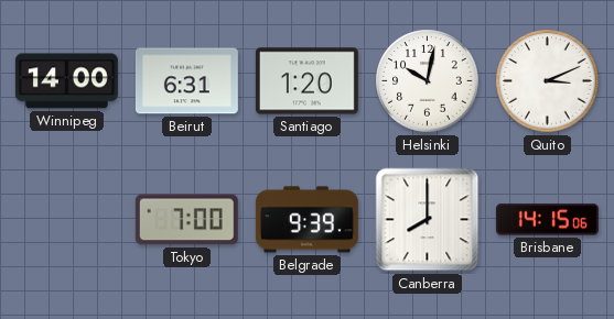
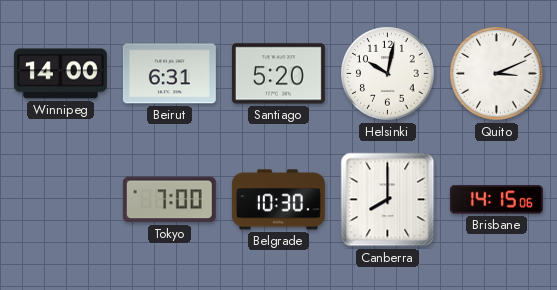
Santiago: 1:20 -> 5:20 (278, 74)
Belgrade: 9:39 -> 10:30 (278, 200)
